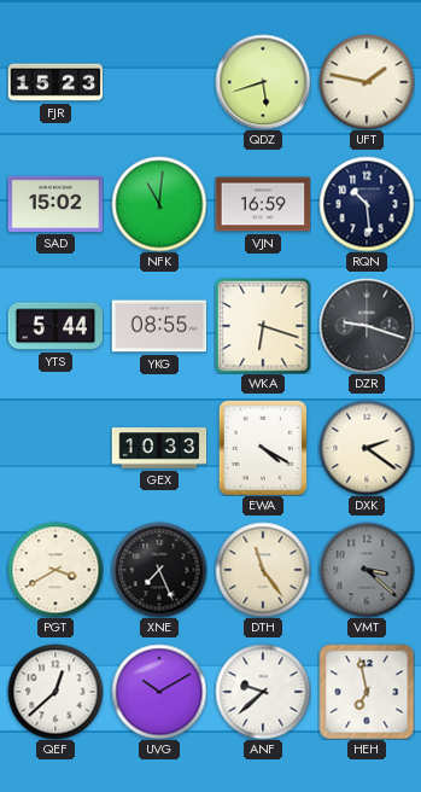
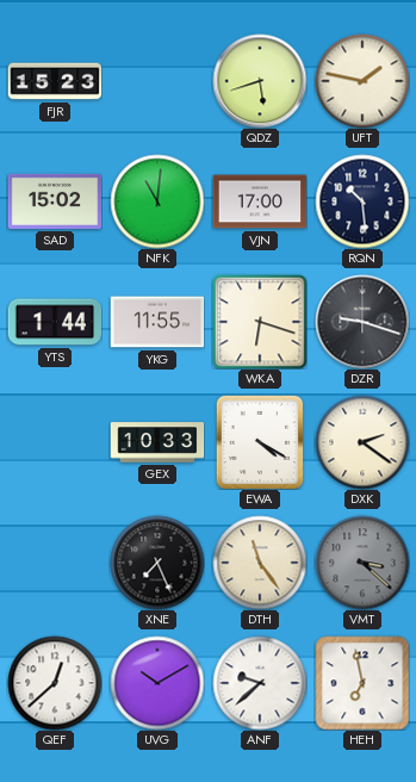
VJN: 16:59 -> 17:00 (260, 201)
YTS: 5:44 -> 1:44 (55, 322)
YKG: 08:55 -> 11:55 (157, 322)
PGT: 3:40 -> none (55, 570)
